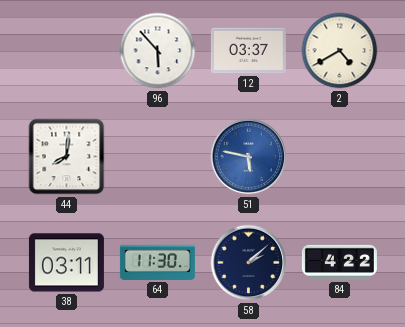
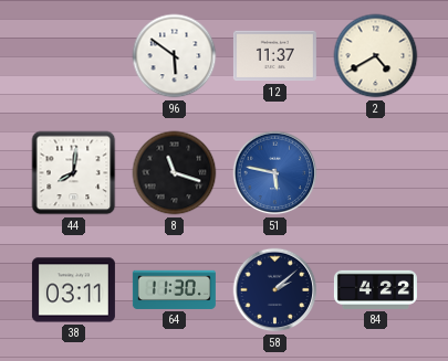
96: 5:53 -> 5:51 (175, 56)
12: 03:37 -> 11:37 (274, 56)
8: none -> 11:18 (175, 173)
